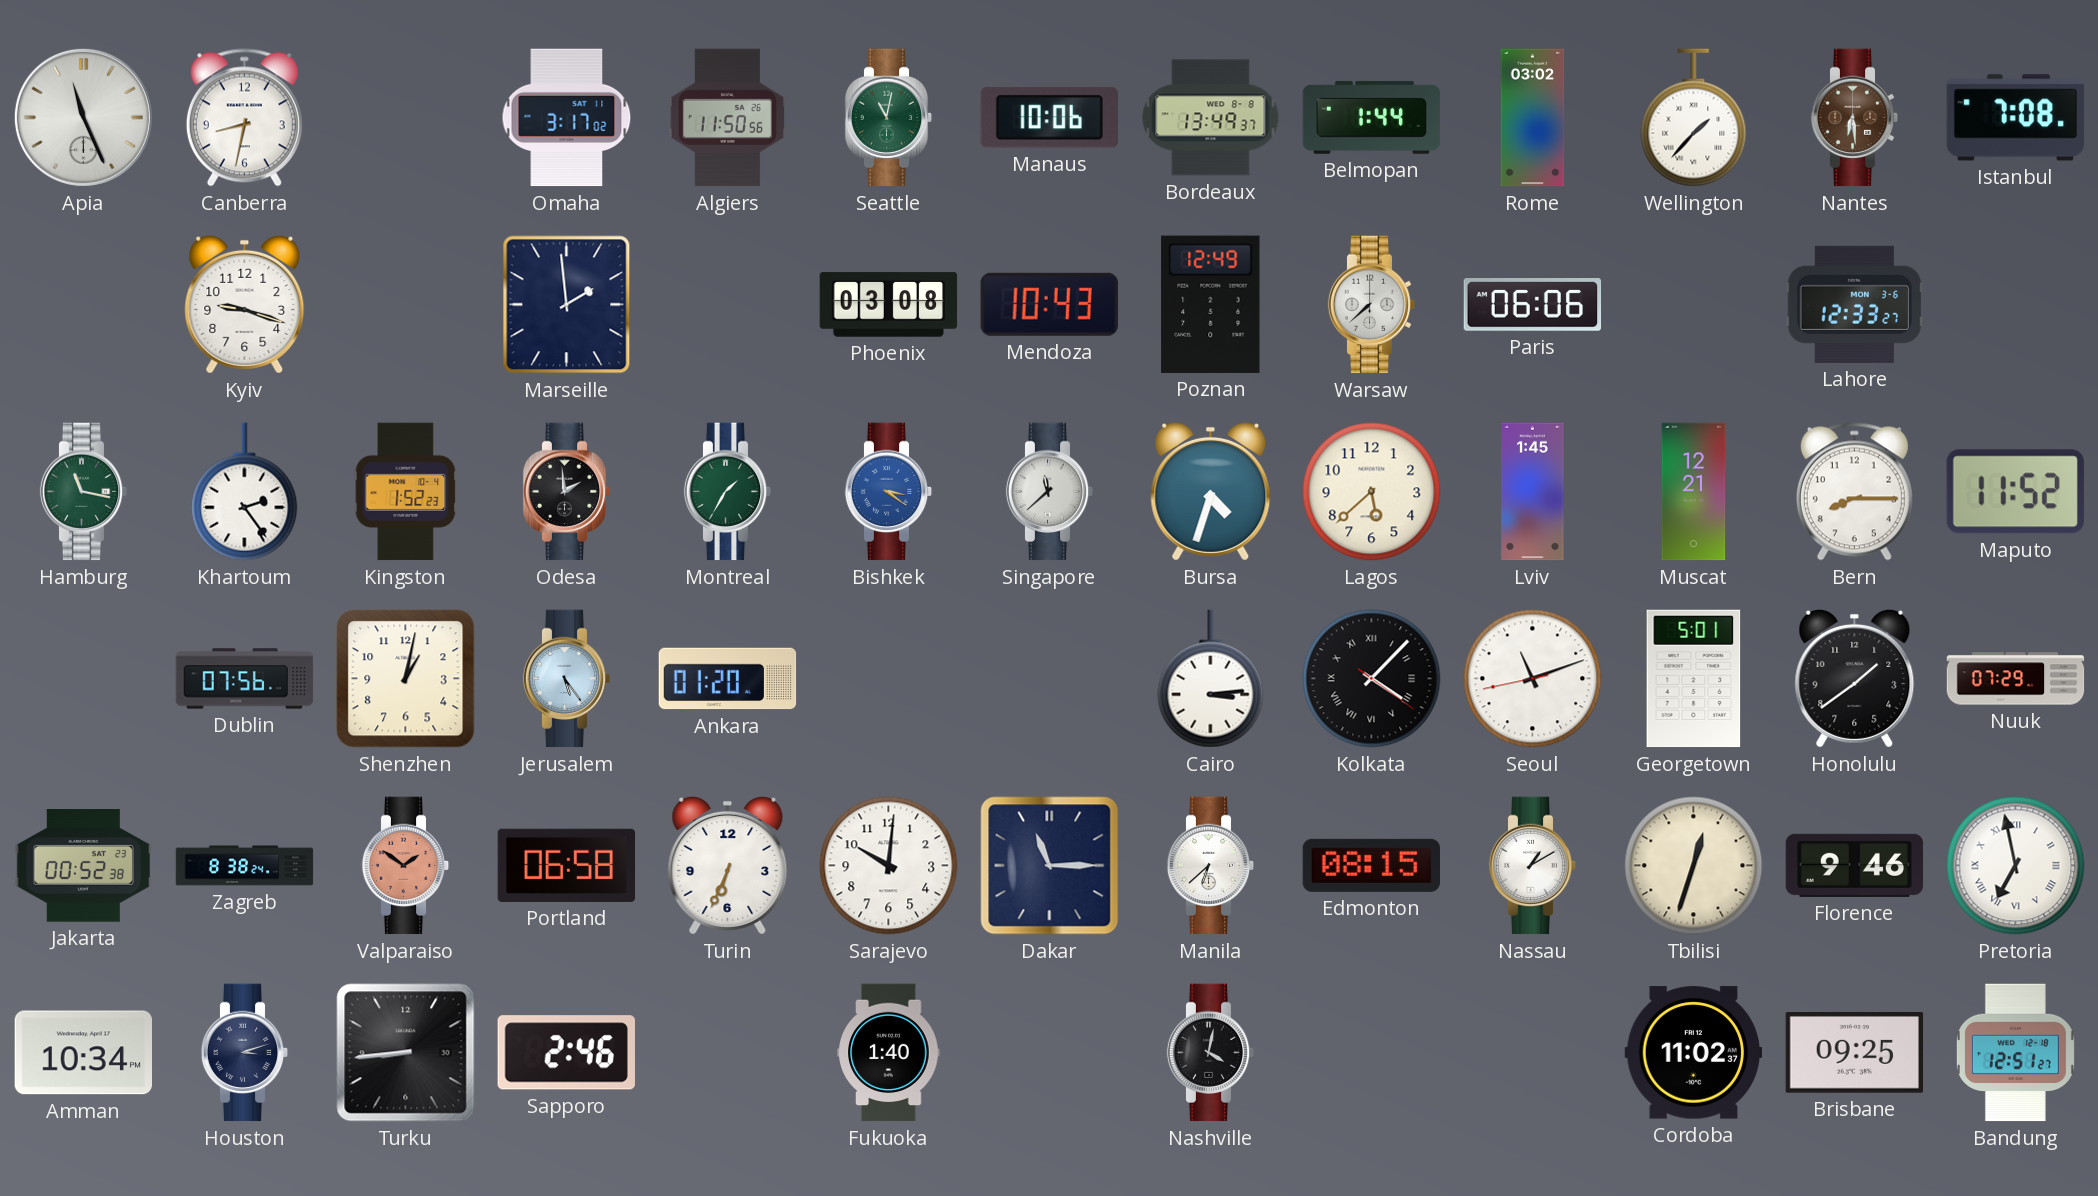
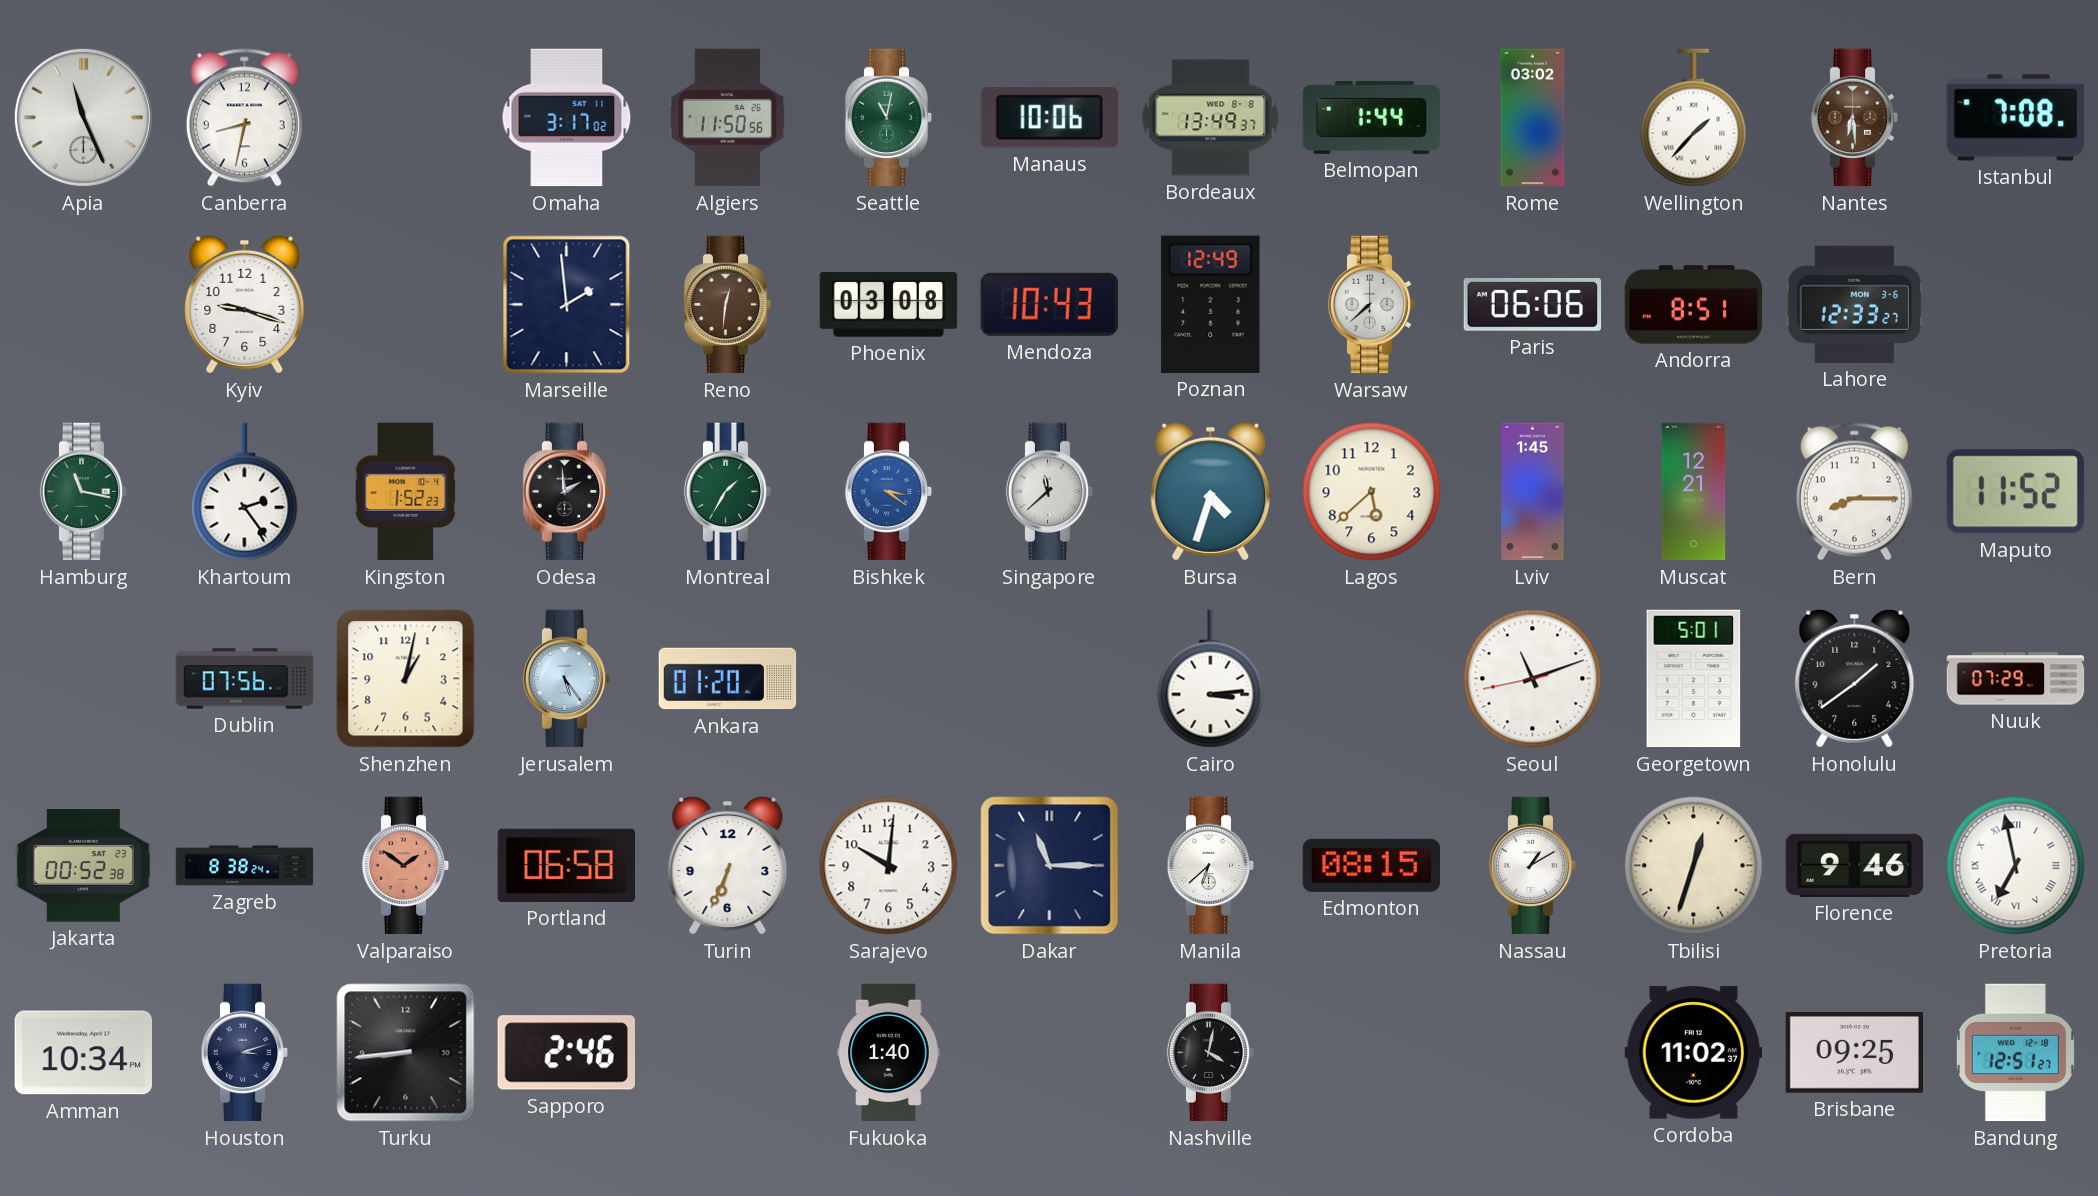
Reno: none -> 12:31 (728, 305)
Andorra: none -> 8:51 (1694, 305)
Kolkata: 4:07 -> none (1372, 679)
